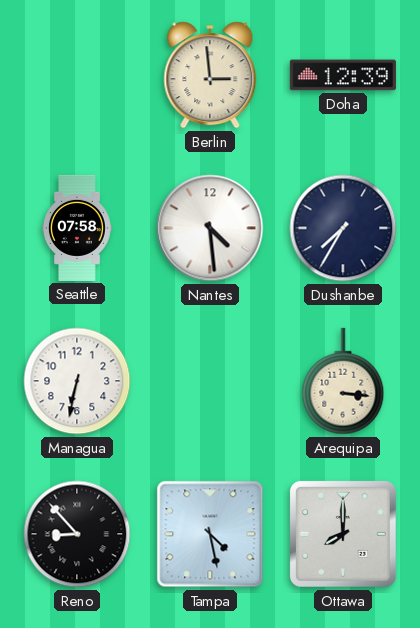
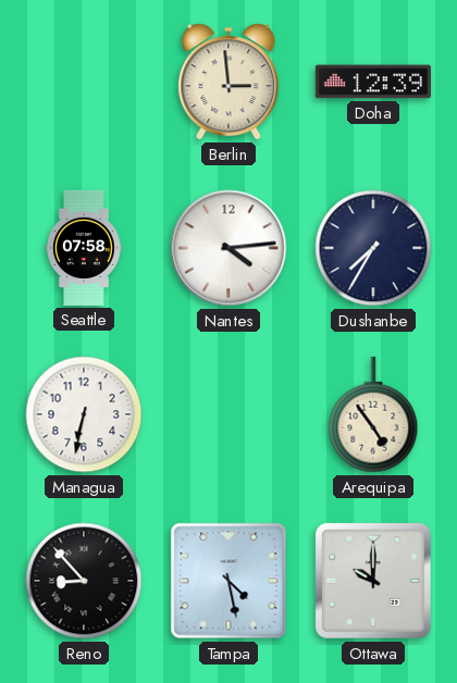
Nantes: 4:29 -> 4:14 (228, 248)
Arequipa: 3:16 -> 4:54 (373, 414)
Ottawa: 8:00 -> 10:00 (373, 581)
